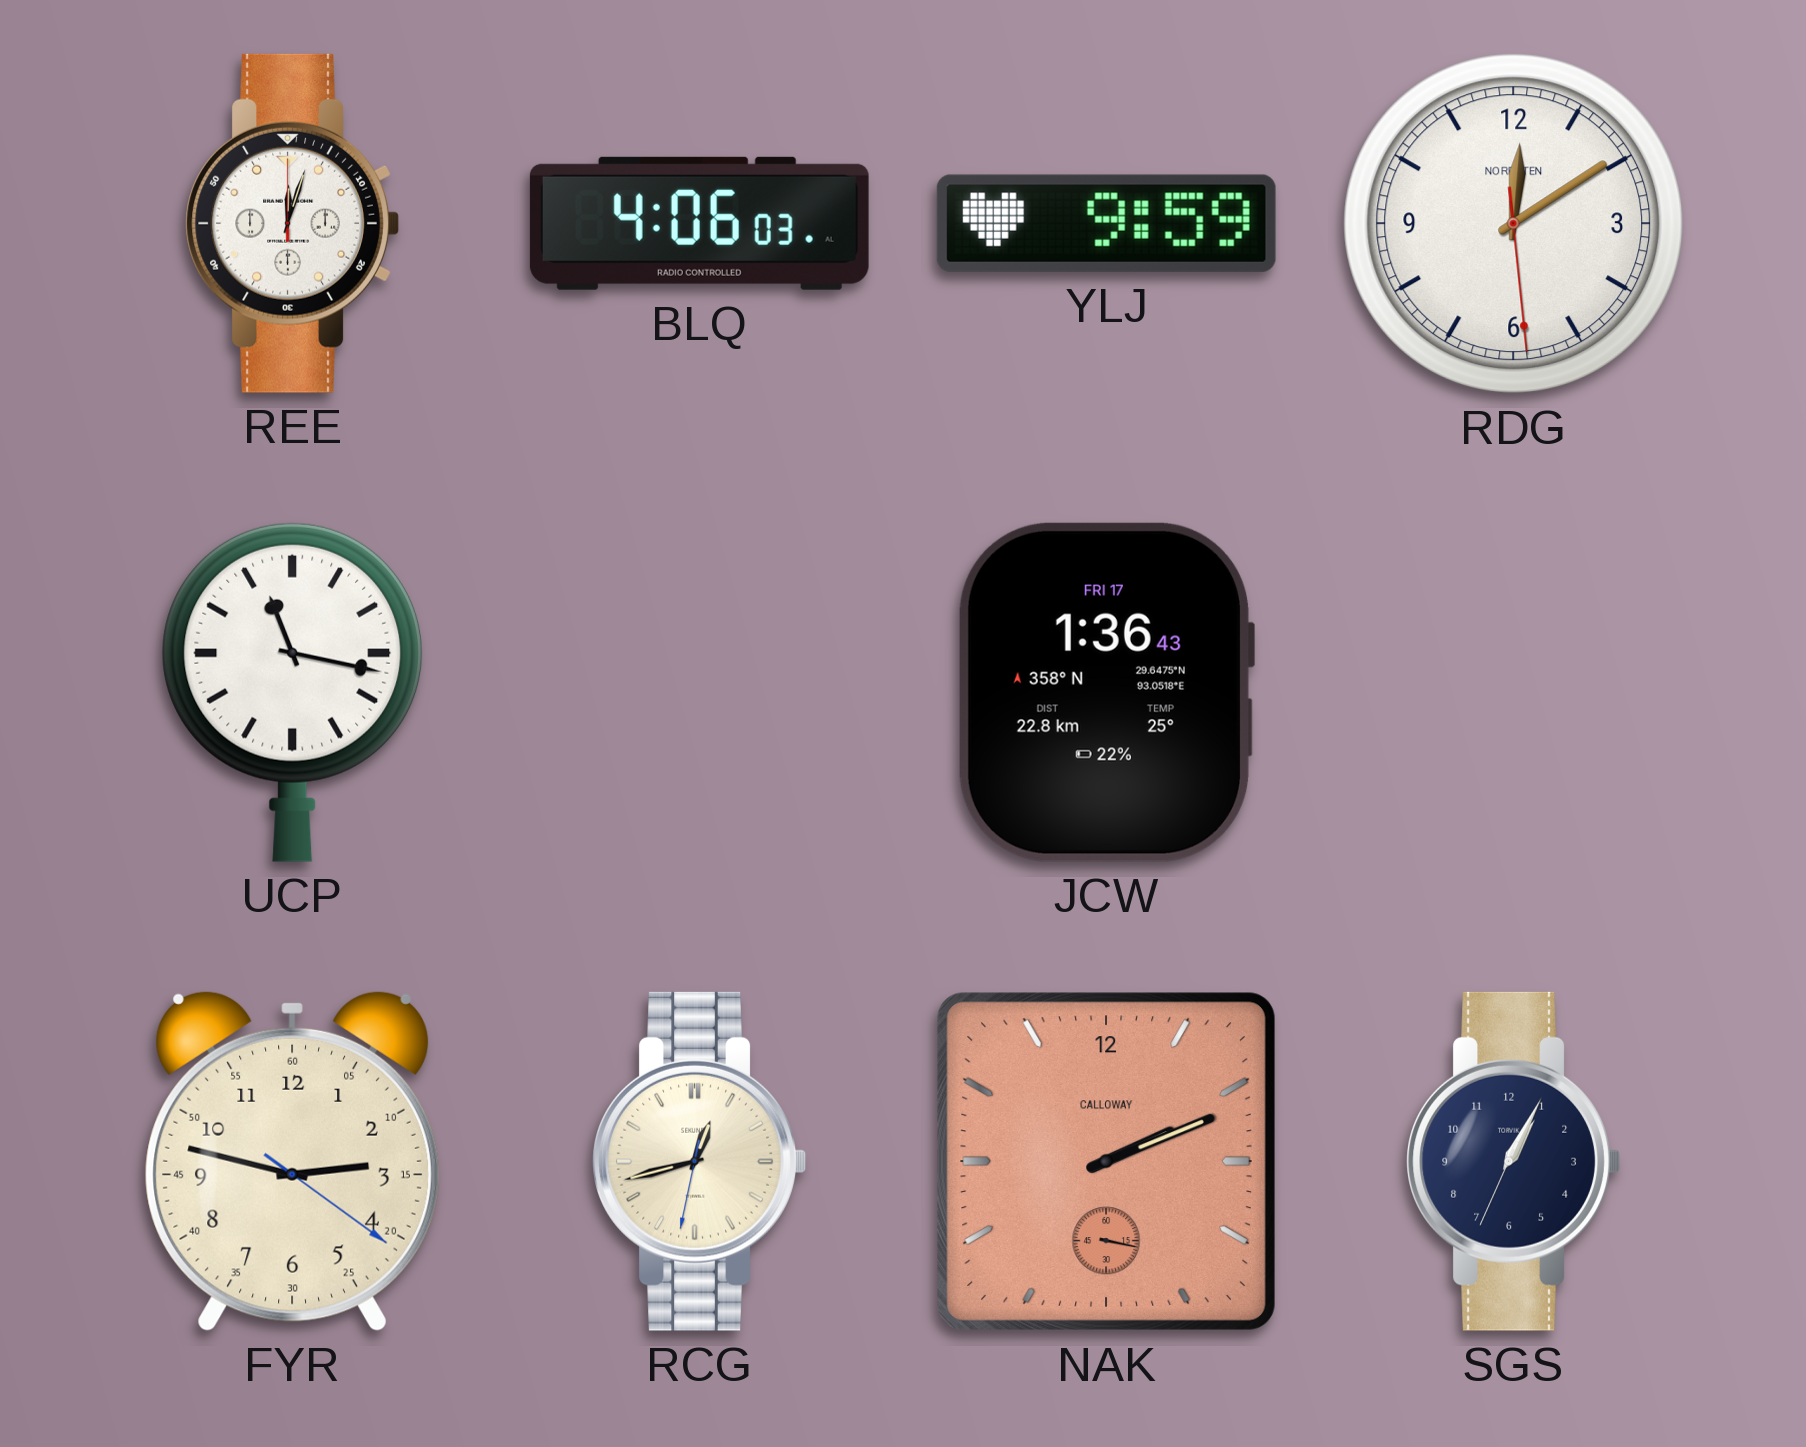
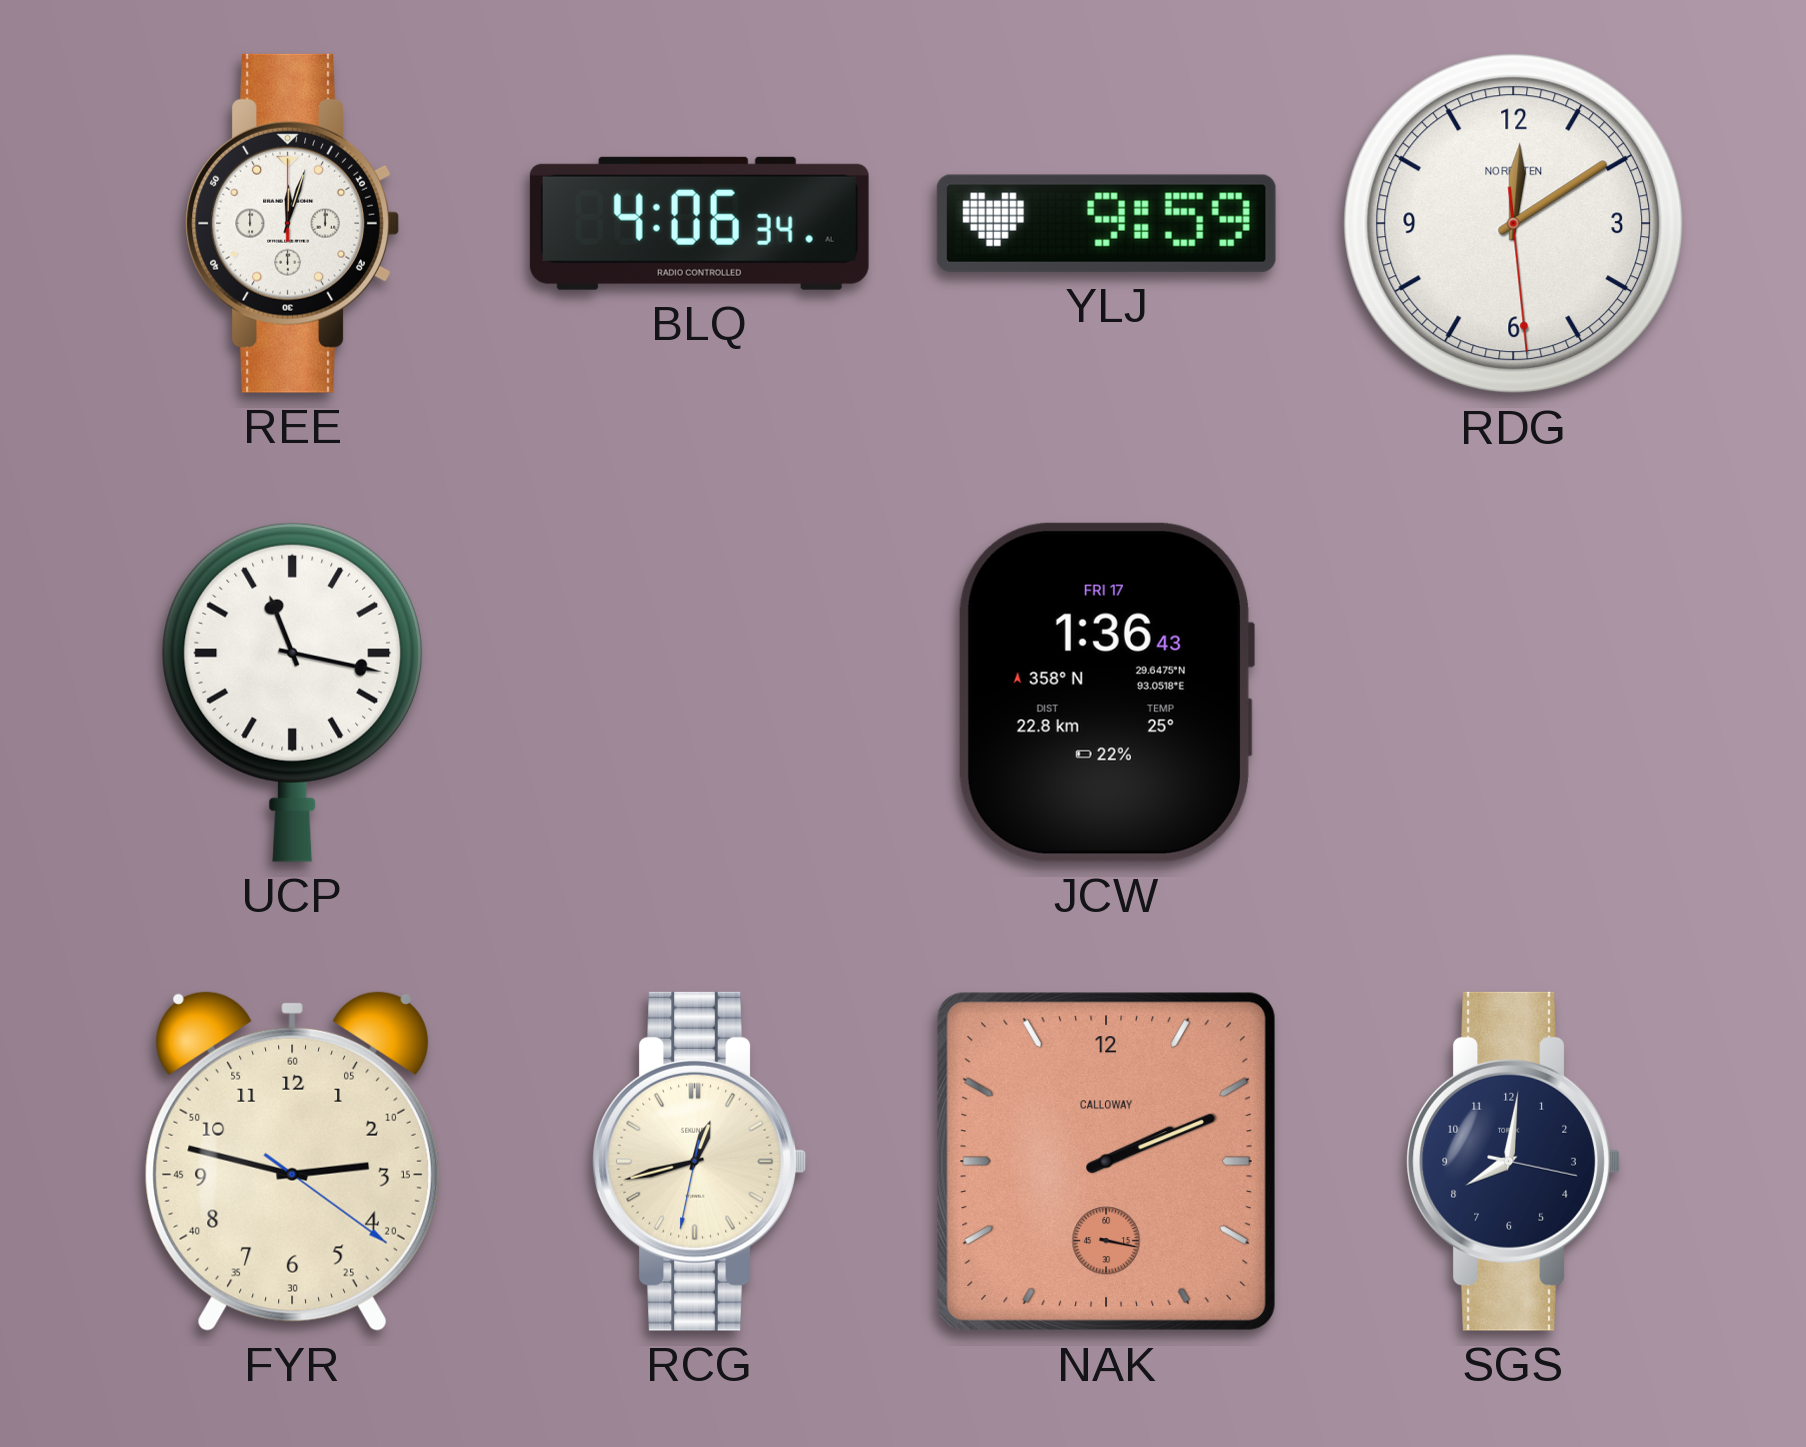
BLQ: 4:06:03 -> 4:06:34 (699, 223)
SGS: 1:04 -> 8:01 (1513, 1161)
